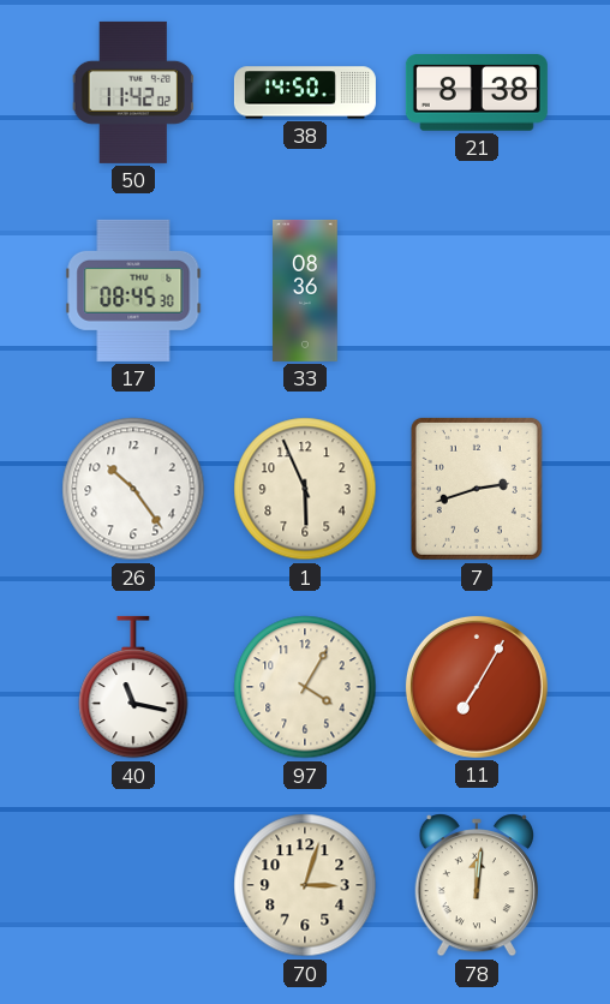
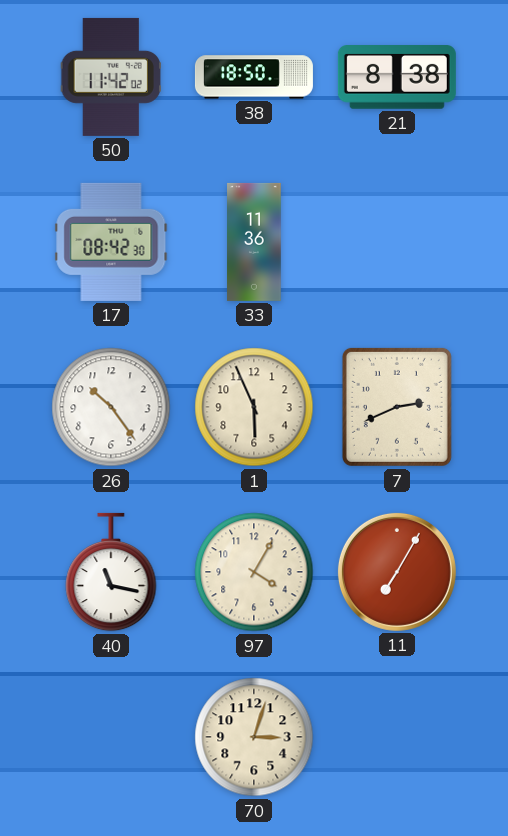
38: 14:50 -> 18:50 (254, 77)
17: 08:45 -> 08:42 (111, 242)
33: 08:36 -> 11:36 (254, 242)
7: 2:42 -> 2:41 (397, 407)
78: 12:01 -> none (476, 886)
